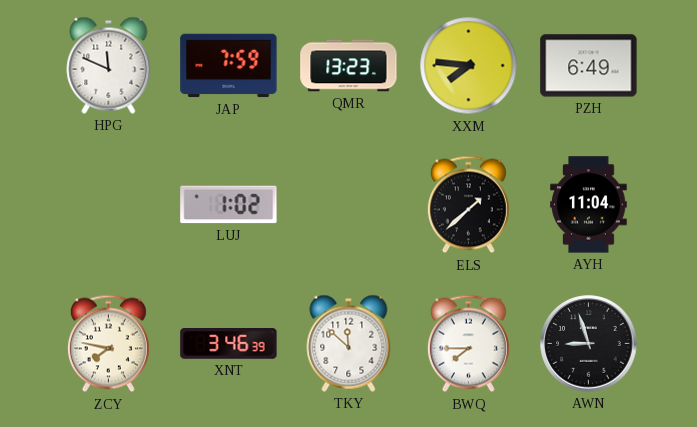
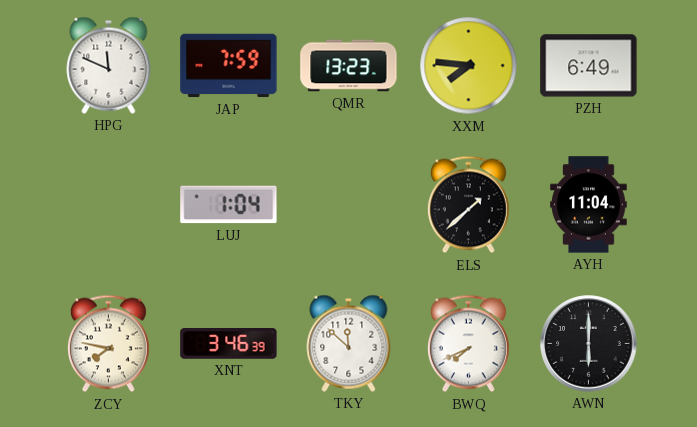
LUJ: 1:02 -> 1:04 (229, 205)
BWQ: 7:45 -> 7:41 (468, 344)
AWN: 8:57 -> 6:00 (589, 344)
